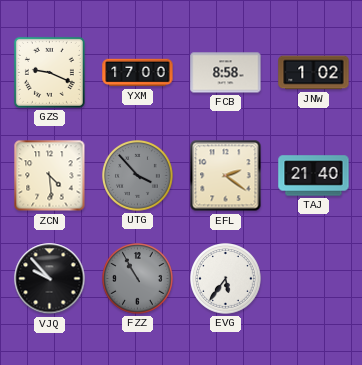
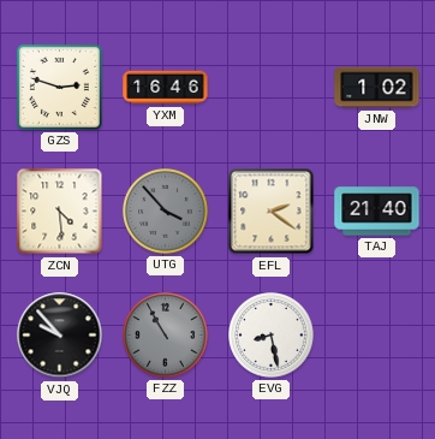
GZS: 9:19 -> 2:48 (59, 87)
YXM: 17:00 -> 16:46 (166, 88)
FCB: 8:58 -> none (226, 73)
EVG: 5:36 -> 8:28 (272, 336)
